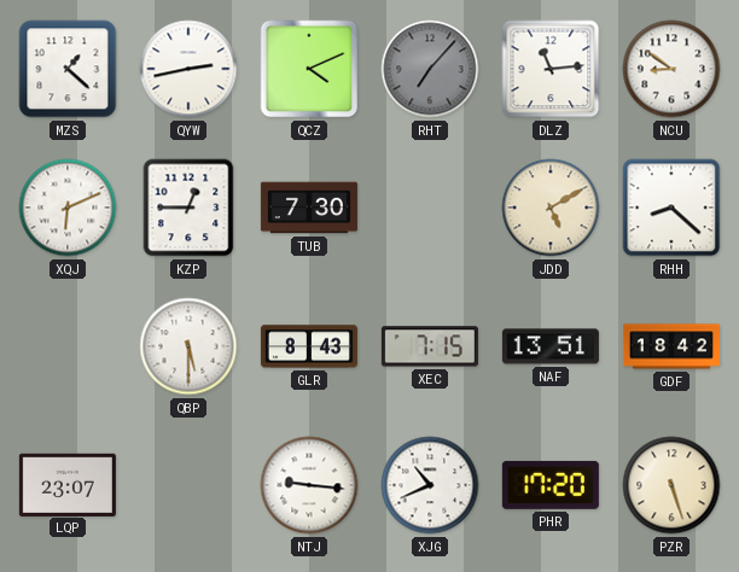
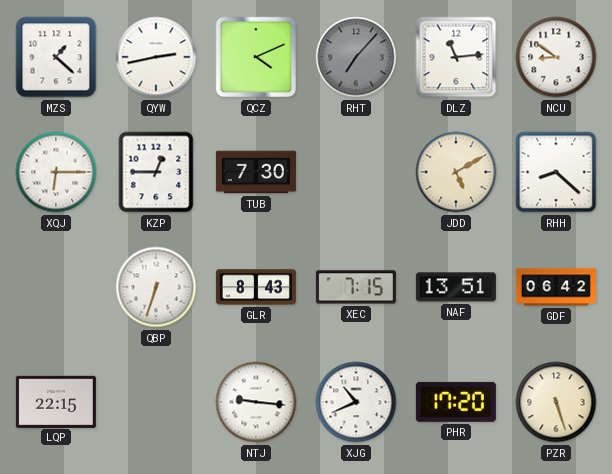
XQJ: 6:11 -> 6:15 (56, 172)
QBP: 5:30 -> 6:33 (156, 287)
GDF: 18:42 -> 06:42 (556, 287)
LQP: 23:07 -> 22:15 (56, 401)
